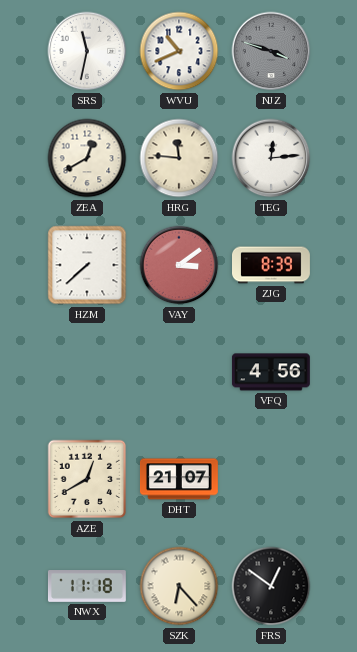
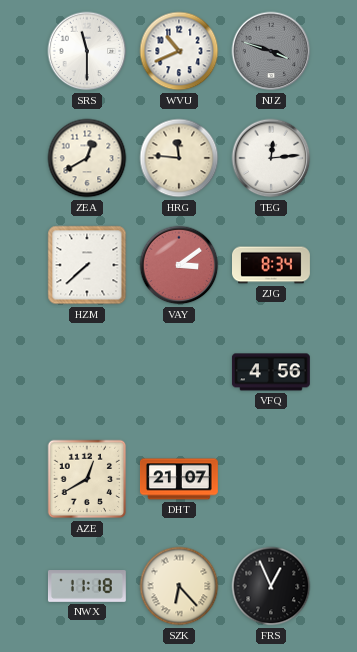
SRS: 11:32 -> 11:30 (87, 51)
ZJG: 8:39 -> 8:34 (272, 265)
FRS: 12:51 -> 12:56 (271, 586)
